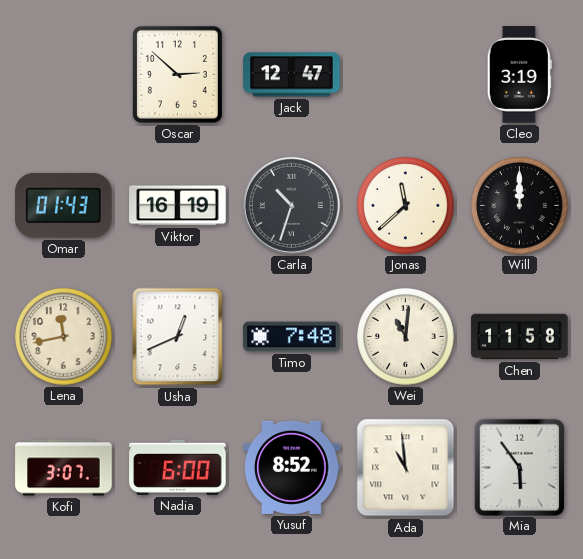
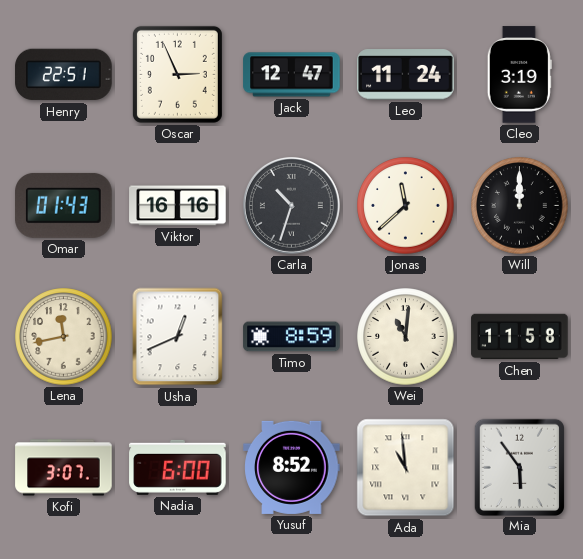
Henry: none -> 22:51 (64, 75)
Oscar: 2:52 -> 2:56 (177, 74)
Leo: none -> 11:24 (406, 75)
Viktor: 16:19 -> 16:16 (178, 206)
Timo: 7:48 -> 8:59 (292, 337)
